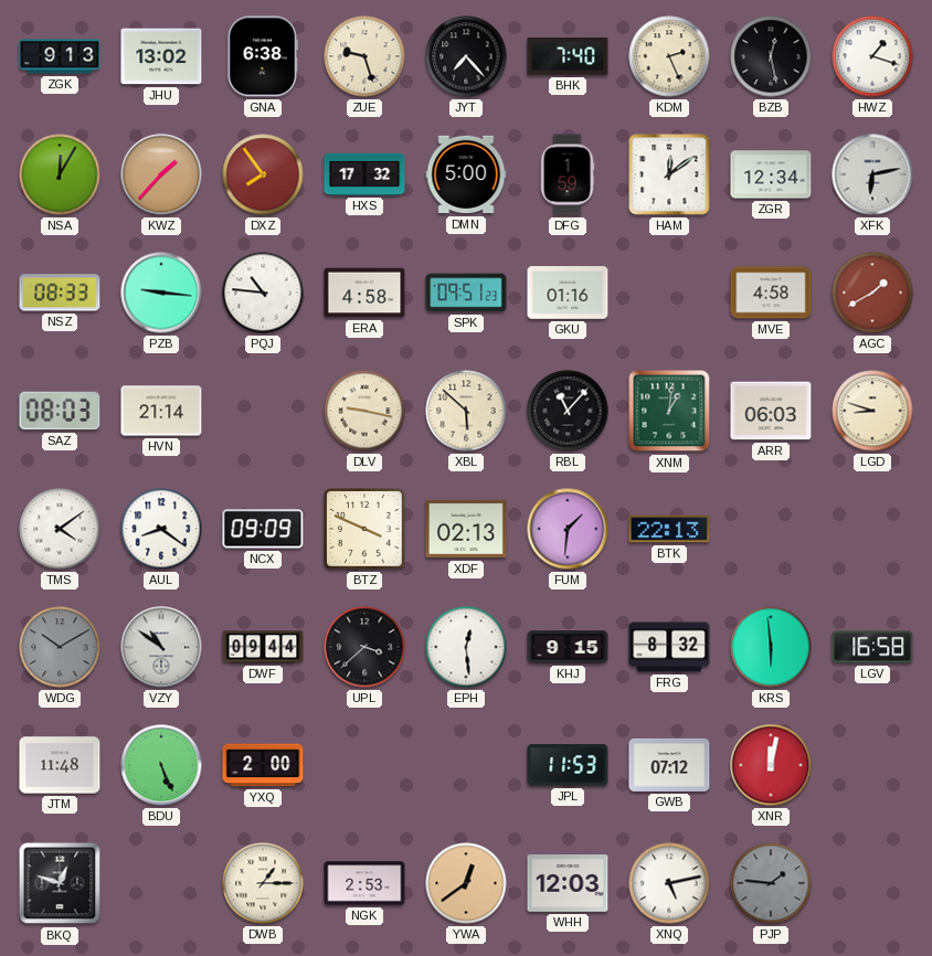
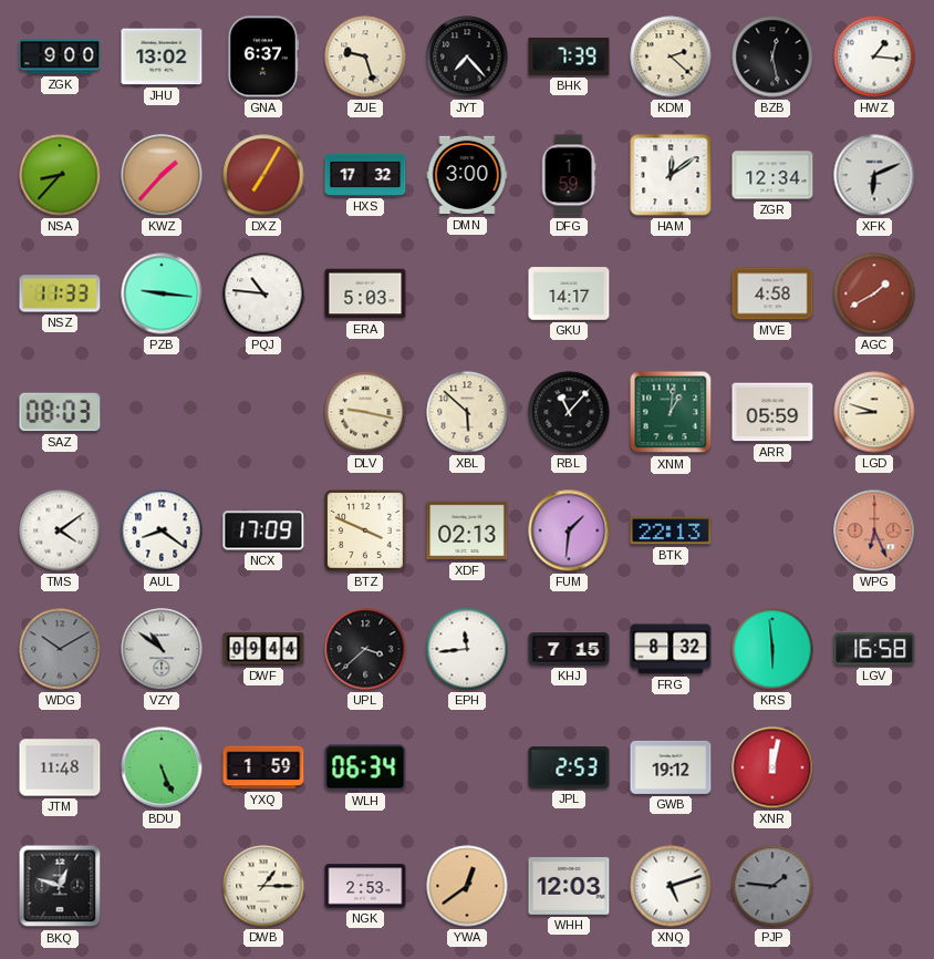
ZGK: 9:13 -> 9:00 (60, 56)
GNA: 6:38 -> 6:37 (262, 56)
BHK: 7:40 -> 7:39 (569, 58)
KDM: 2:26 -> 2:22 (671, 56)
HWZ: 1:18 -> 1:16 (874, 56)
NSA: 12:05 -> 8:37 (60, 175)
DXZ: 7:54 -> 7:05 (263, 175)
DMN: 5:00 -> 3:00 (467, 175)
XFK: 6:13 -> 6:11 (874, 175)
NSZ: 08:33 -> 11:33 (60, 293)
ERA: 4:58 -> 5:03 (365, 293)
SPK: 09:51 -> none (466, 293)
GKU: 01:16 -> 14:17 (569, 293)
HVN: 21:14 -> none (161, 411)
ARR: 06:03 -> 05:59 (772, 412)
NCX: 09:09 -> 17:09 (263, 530)
WPG: none -> 6:26 (874, 530)
EPH: 12:29 -> 11:44 (467, 649)
KHJ: 9:15 -> 7:15 (569, 649)
YXQ: 2:00 -> 1:59 (263, 767)
WLH: none -> 06:34 (365, 767)
JPL: 11:53 -> 2:53 (569, 767)
GWB: 07:12 -> 19:12 (671, 767)
XNQ: 5:13 -> 5:12 (671, 886)
